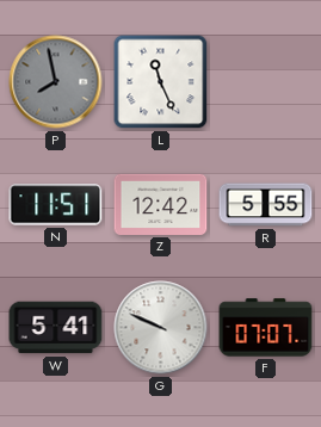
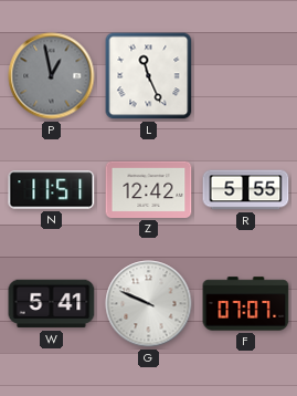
P: 7:58 -> 12:58 (52, 76)
